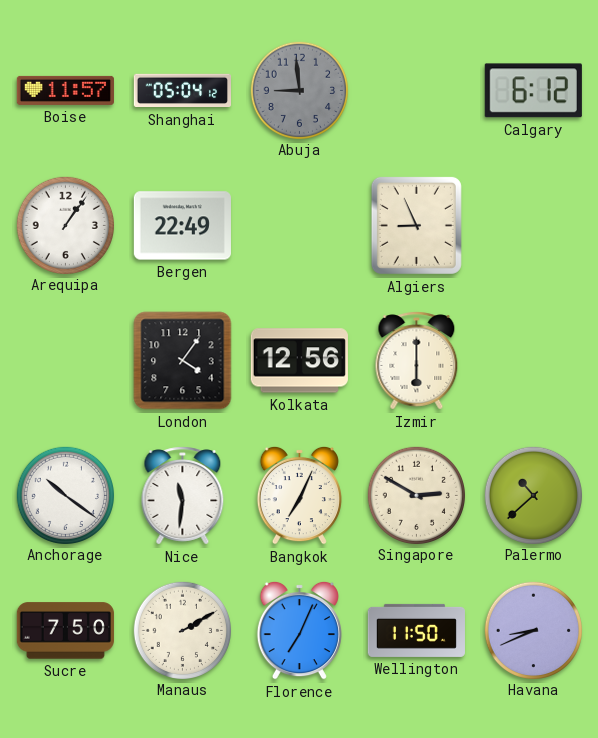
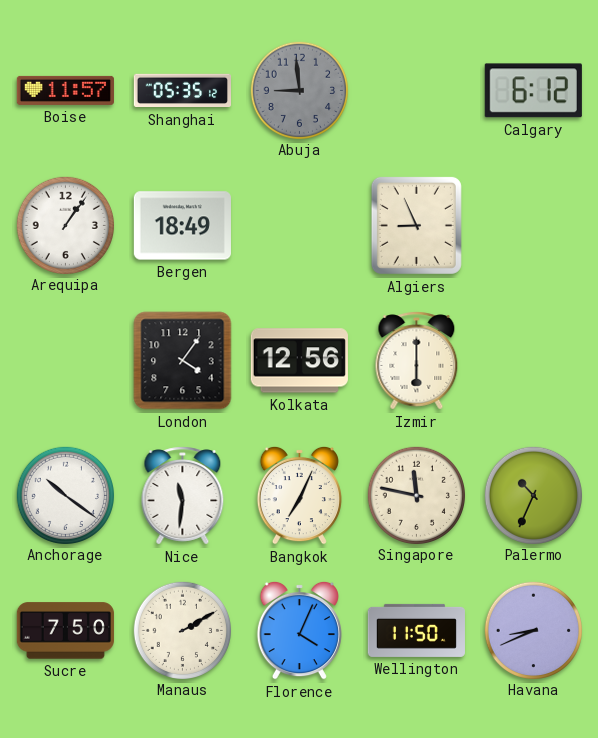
Shanghai: 05:04 -> 05:35 (182, 91)
Bergen: 22:49 -> 18:49 (182, 226)
Singapore: 2:50 -> 11:47 (416, 495)
Palermo: 10:38 -> 10:34 (533, 495)
Florence: 7:04 -> 4:04 (299, 630)
